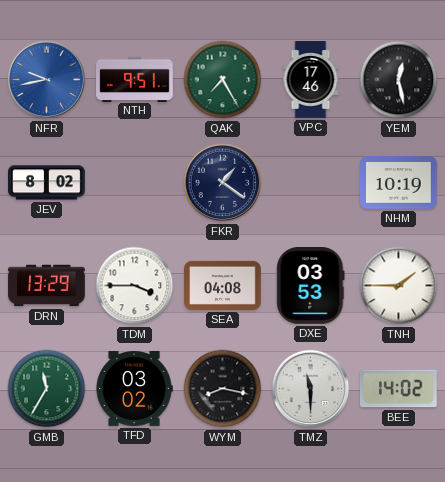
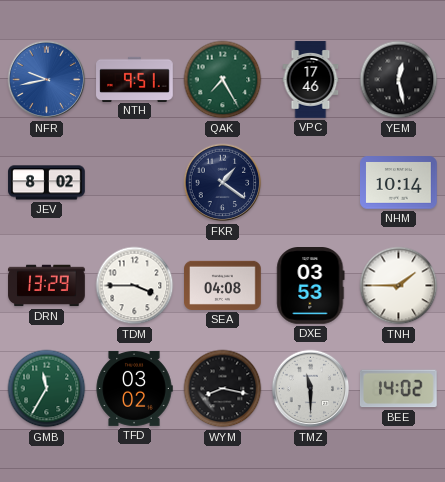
NHM: 10:19 -> 10:14 (399, 183)
